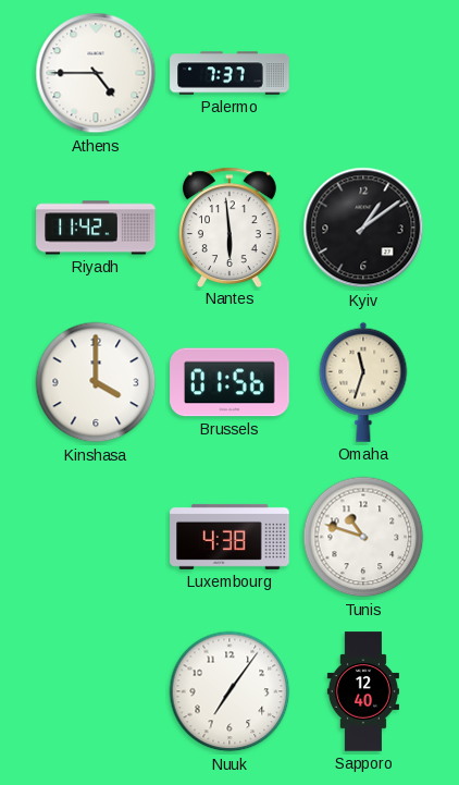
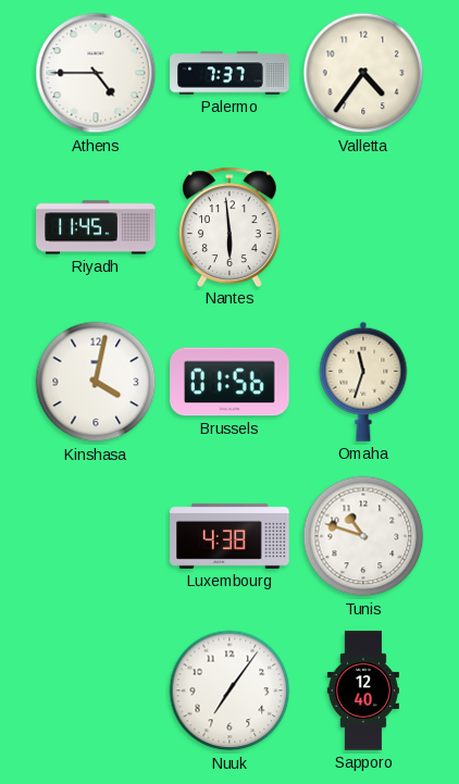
Valletta: none -> 4:36 (363, 73)
Riyadh: 11:42 -> 11:45 (96, 227)
Kyiv: 1:09 -> none (363, 228)
Kinshasa: 4:00 -> 4:02 (96, 382)
